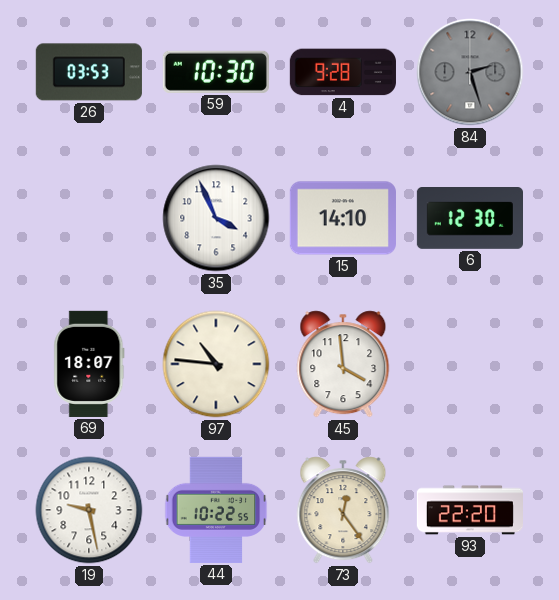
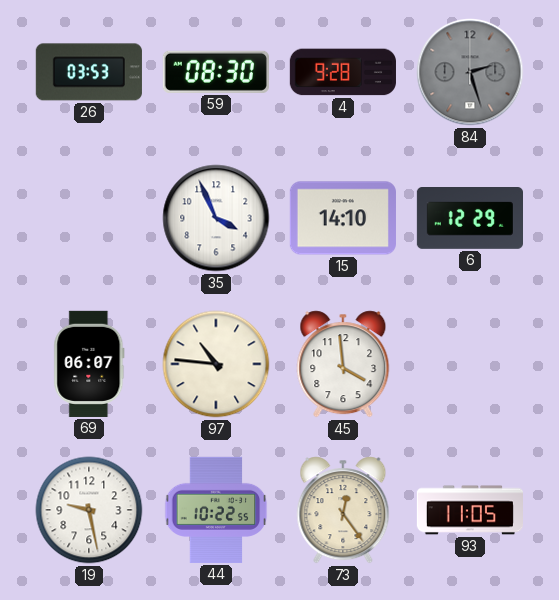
59: 10:30 -> 08:30 (216, 72)
6: 12:30 -> 12:29 (469, 219)
69: 18:07 -> 06:07 (89, 364)
93: 22:20 -> 11:05 (469, 510)
